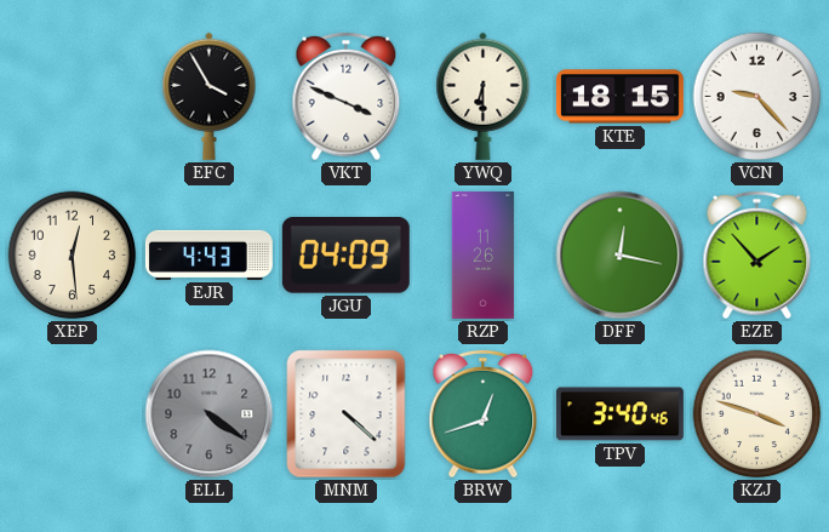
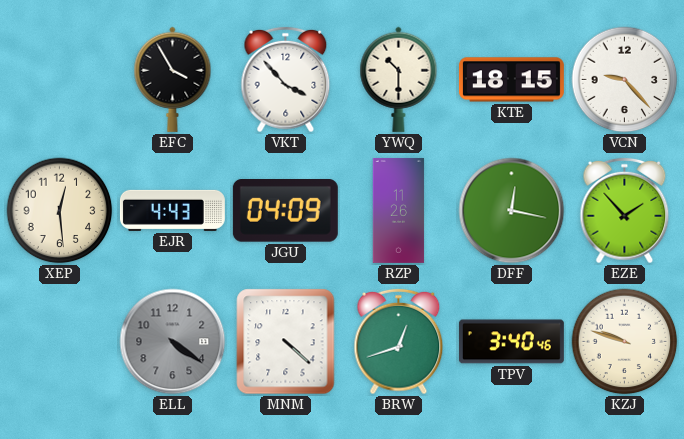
VKT: 3:49 -> 3:53 (286, 80)
YWQ: 6:30 -> 10:30 (399, 79)
KZJ: 3:48 -> 9:48 (625, 342)
